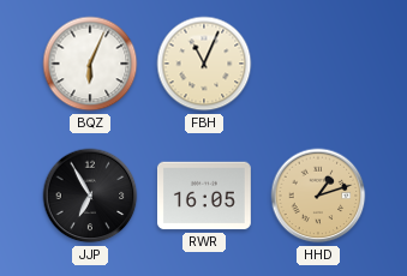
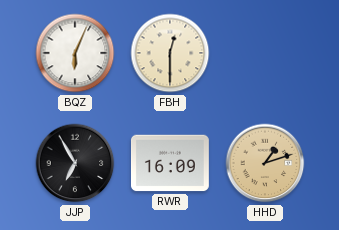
FBH: 11:04 -> 12:30 (170, 53)
RWR: 16:05 -> 16:09 (170, 163)
